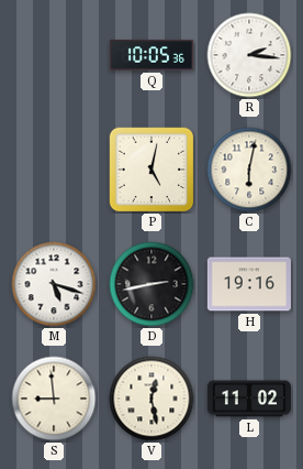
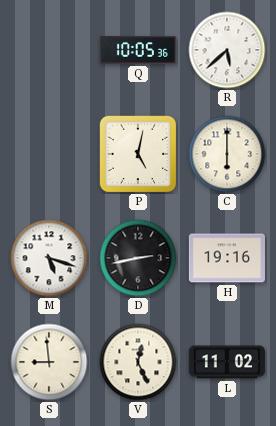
R: 2:16 -> 5:38 (227, 50)
C: 6:02 -> 6:00 (227, 154)
V: 12:28 -> 12:26 (138, 362)
